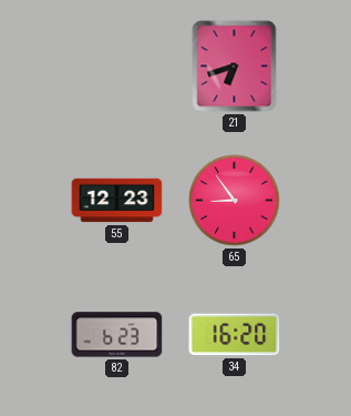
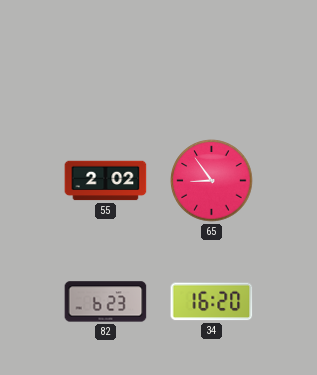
21: 6:42 -> none (235, 67)
55: 12:23 -> 2:02 (106, 181)
